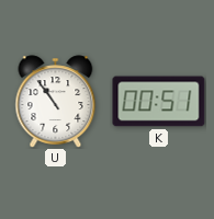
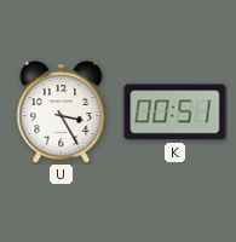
U: 10:54 -> 3:25 (62, 113)
